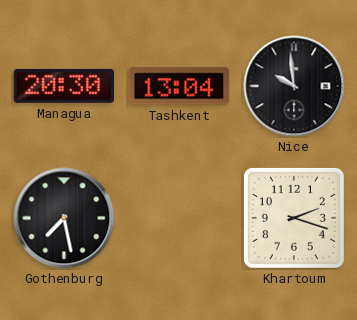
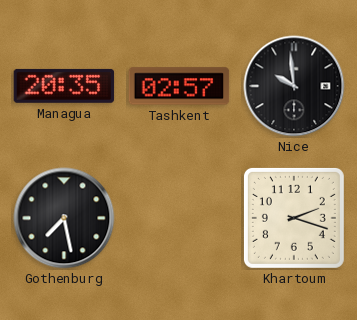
Managua: 20:30 -> 20:35 (64, 86)
Tashkent: 13:04 -> 02:57 (179, 86)
